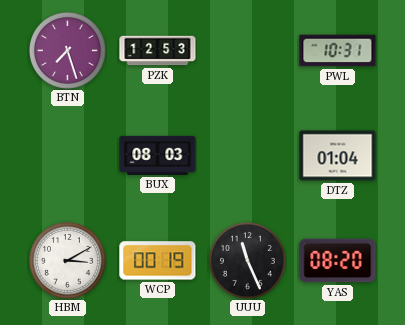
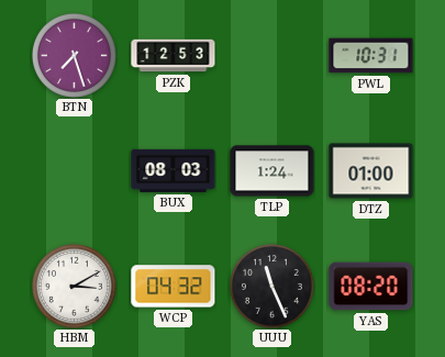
TLP: none -> 1:24 (272, 171)
DTZ: 01:04 -> 01:00 (371, 171)
WCP: 00:19 -> 04:32 (174, 287)
